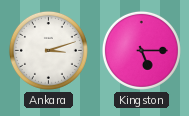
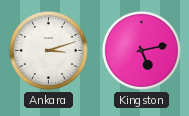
Kingston: 5:15 -> 5:13 (141, 50)
